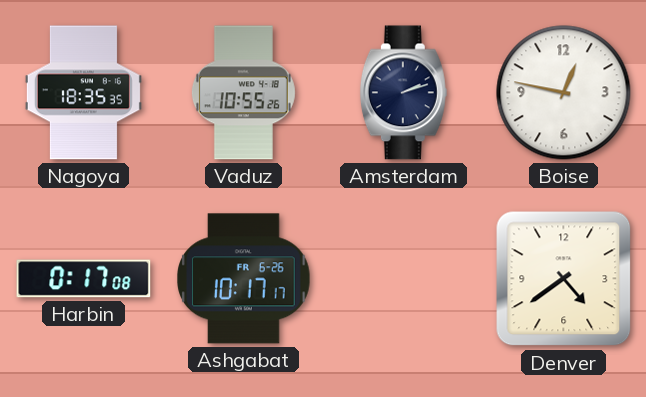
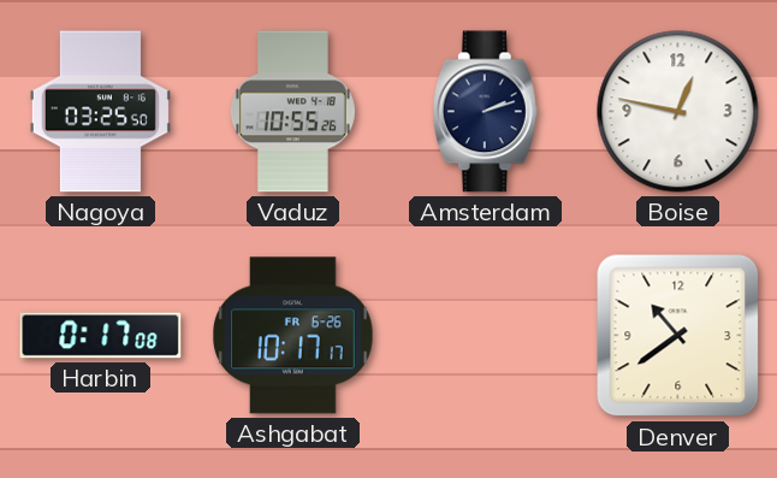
Nagoya: 18:35 -> 03:25 (100, 112)
Denver: 4:39 -> 10:39 (678, 336)
